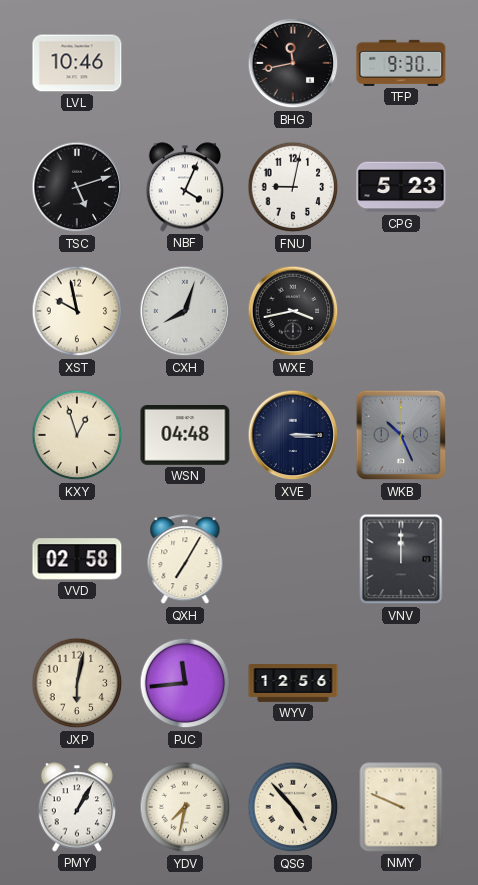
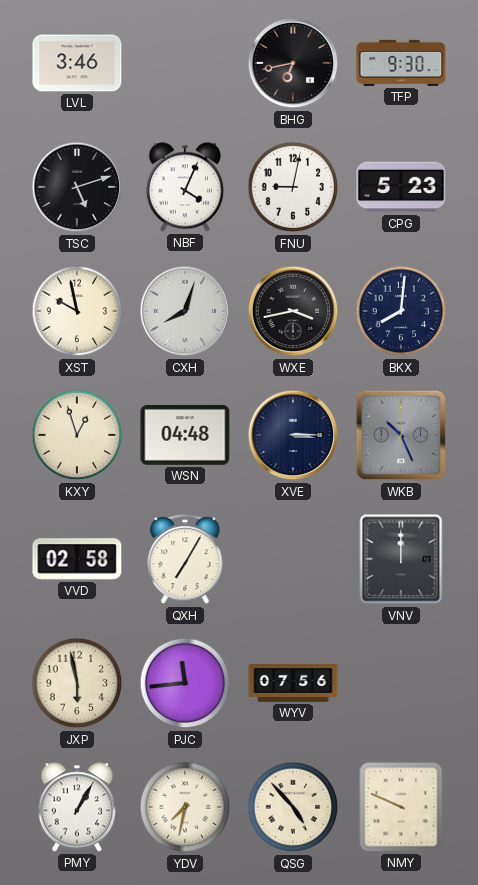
LVL: 10:46 -> 3:46 (77, 63)
BHG: 11:43 -> 6:43 (293, 63)
BKX: none -> 8:01 (401, 311)
JXP: 6:02 -> 5:58 (77, 683)
WYV: 12:56 -> 07:56 (293, 684)
